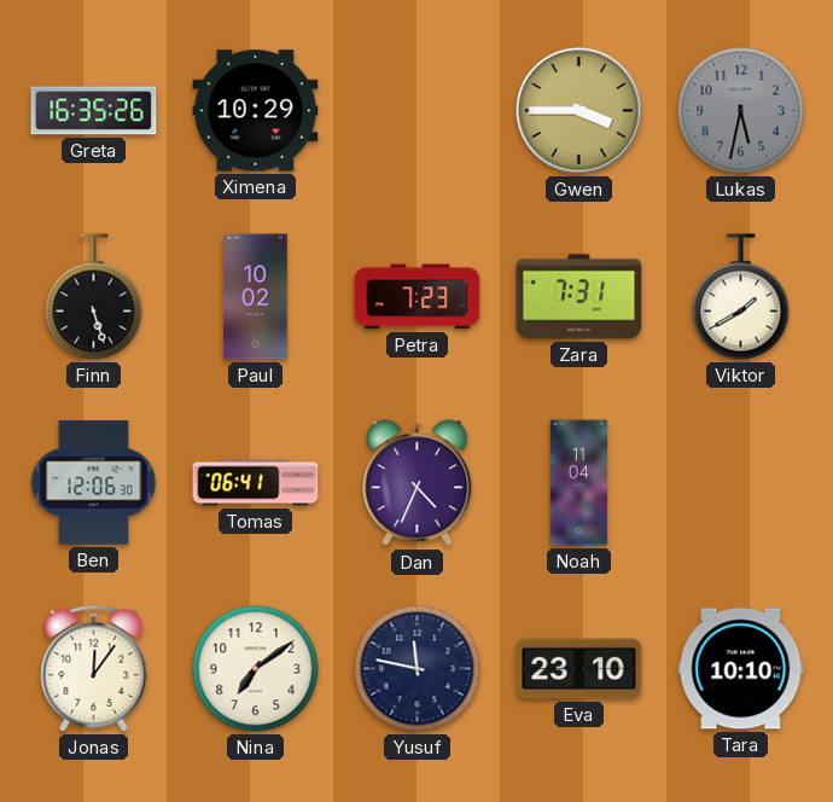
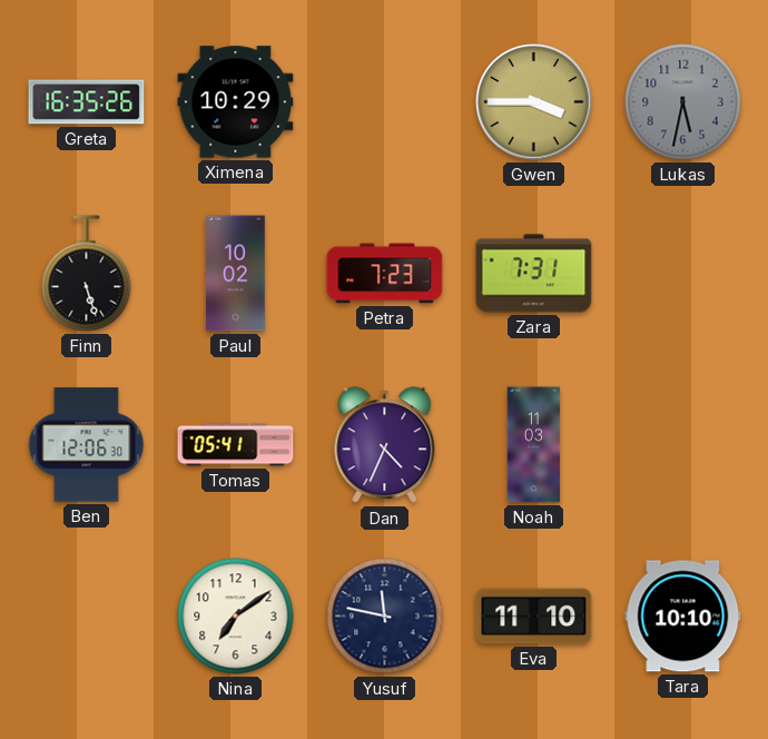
Viktor: 1:40 -> none (741, 297)
Tomas: 06:41 -> 05:41 (236, 445)
Noah: 11:04 -> 11:03 (534, 445)
Jonas: 12:06 -> none (94, 668)
Eva: 23:10 -> 11:10 (534, 617)
